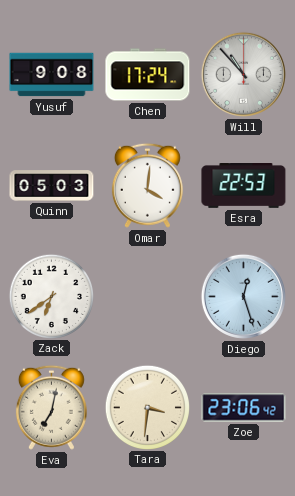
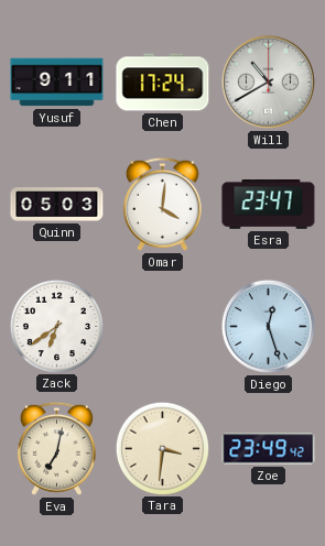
Yusuf: 9:08 -> 9:11 (57, 83)
Will: 10:53 -> 10:40 (268, 81)
Esra: 22:53 -> 23:47 (269, 205)
Zoe: 23:06 -> 23:49 (269, 449)
